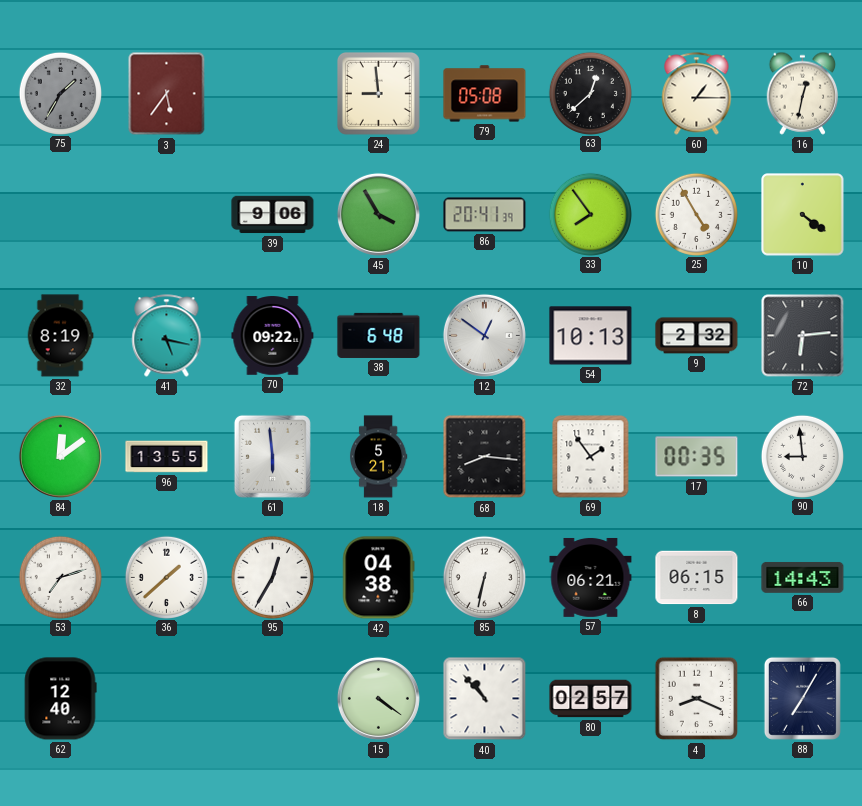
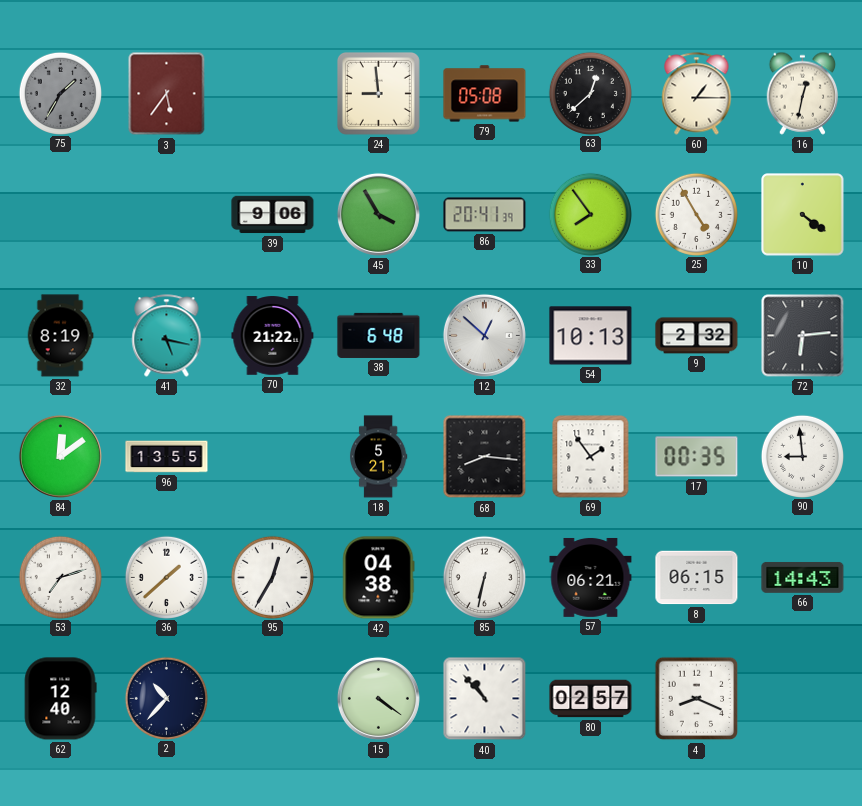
70: 09:22 -> 21:22 (273, 336)
12: 12:51 -> 12:52 (484, 335)
61: 5:59 -> none (272, 456)
2: none -> 10:37 (166, 698)
88: 7:05 -> none (802, 698)
